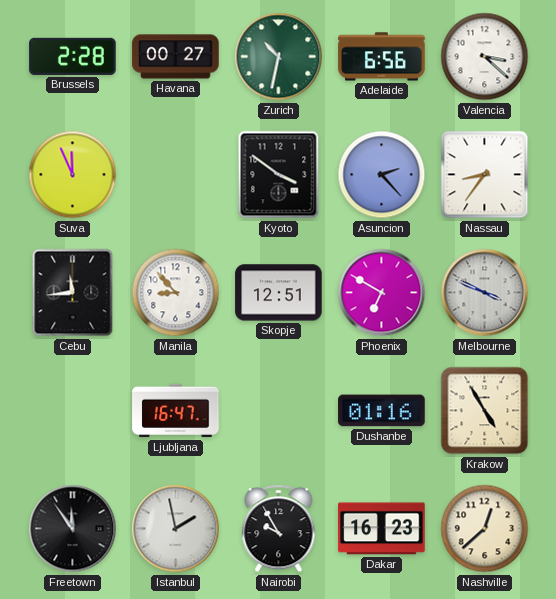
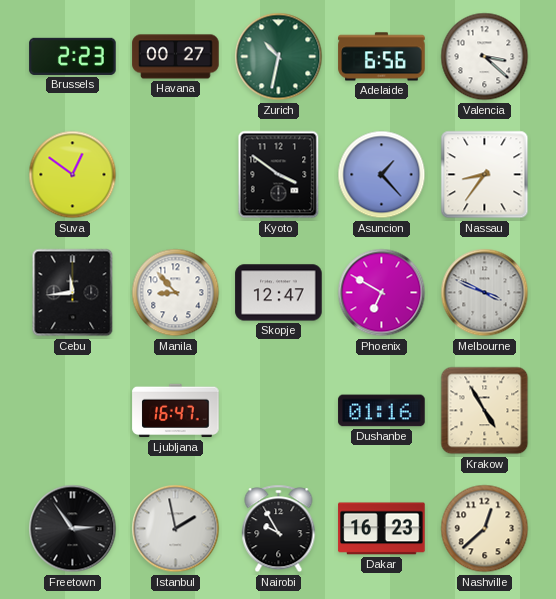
Brussels: 2:28 -> 2:23 (73, 56)
Suva: 11:56 -> 12:51 (73, 175)
Asuncion: 2:23 -> 1:23 (382, 175)
Skopje: 12:51 -> 12:47 (279, 293)
Freetown: 11:54 -> 2:54 (73, 529)
